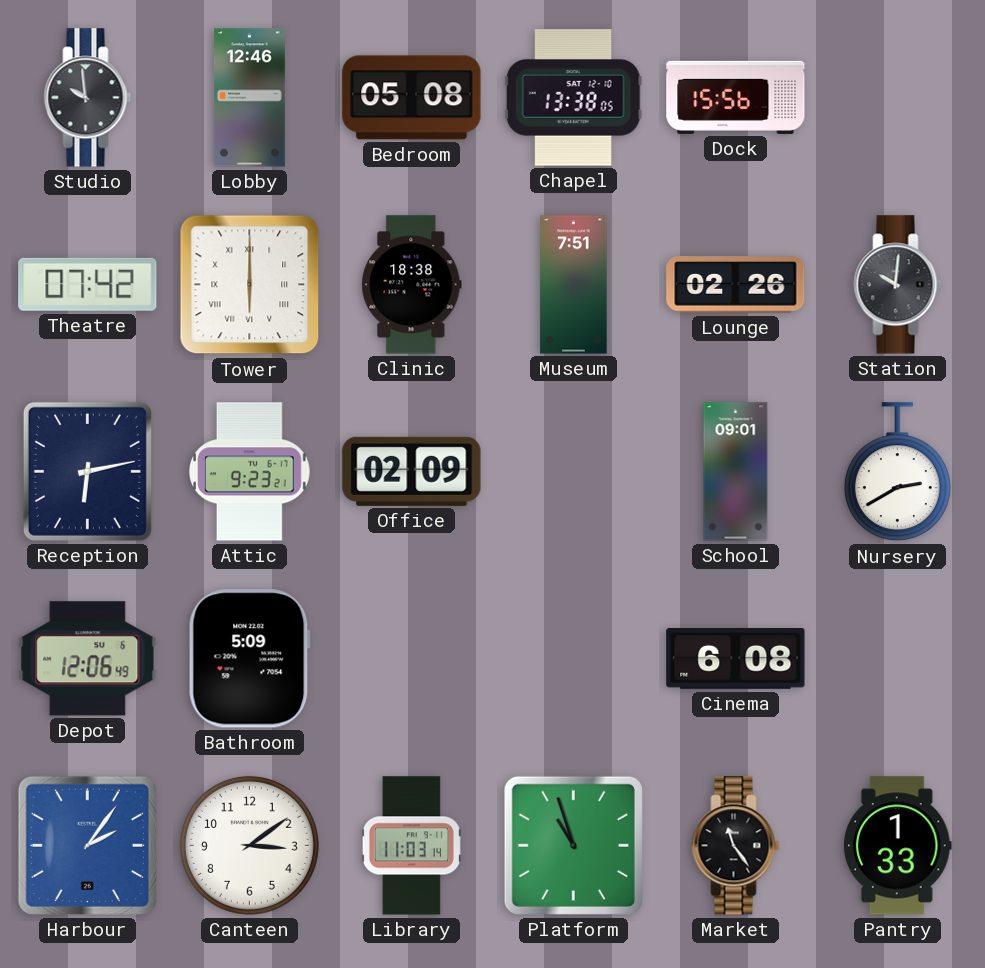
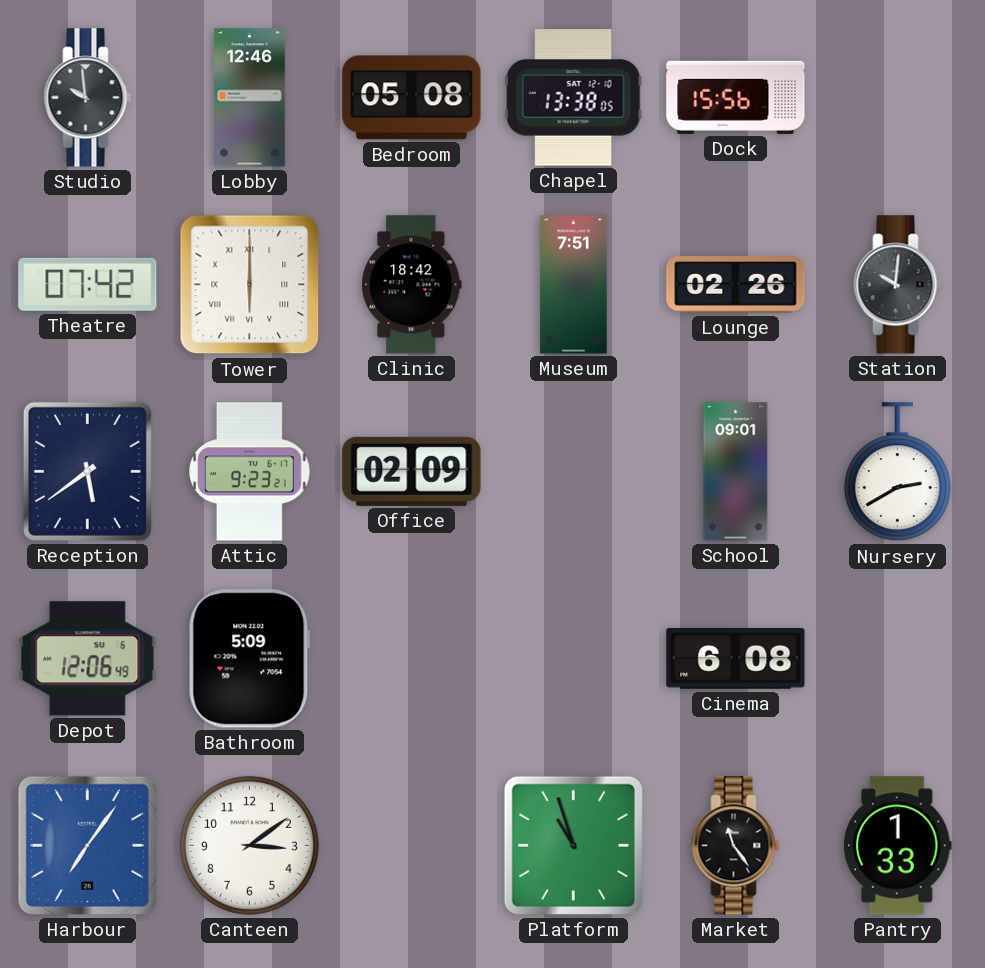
Clinic: 18:38 -> 18:42 (412, 285)
Reception: 6:13 -> 5:39 (87, 471)
Harbour: 2:06 -> 7:06 (87, 845)
Library: 11:03 -> none (411, 846)
